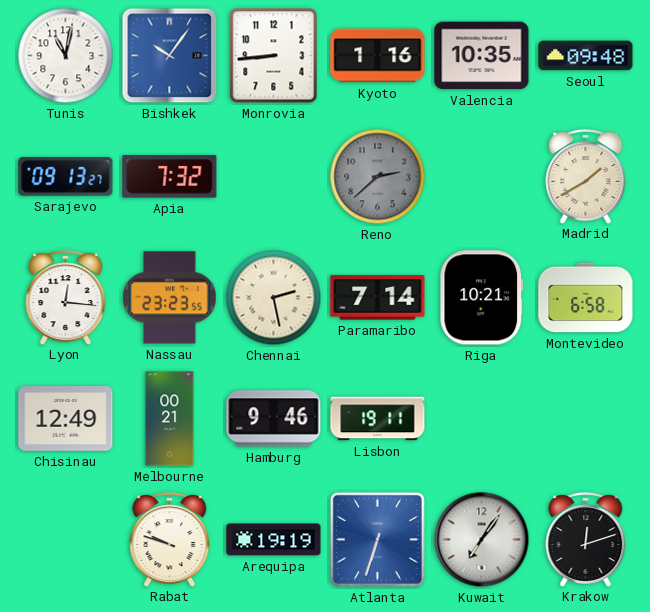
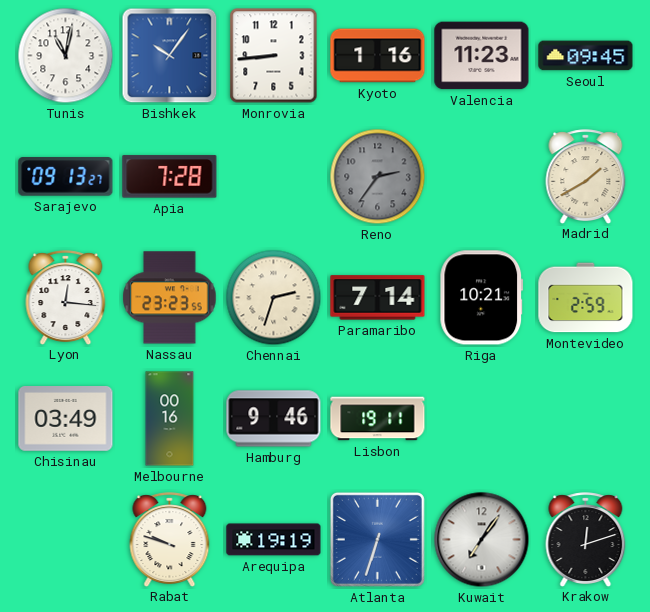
Valencia: 10:35 -> 11:23 (482, 56)
Seoul: 09:48 -> 09:45 (586, 56)
Apia: 7:32 -> 7:28 (170, 177)
Reno: 2:38 -> 2:36 (378, 177)
Chennai: 2:28 -> 2:33 (274, 298)
Montevideo: 6:58 -> 2:59 (586, 298)
Chisinau: 12:49 -> 03:49 (66, 419)
Melbourne: 00:21 -> 00:16 (170, 419)
